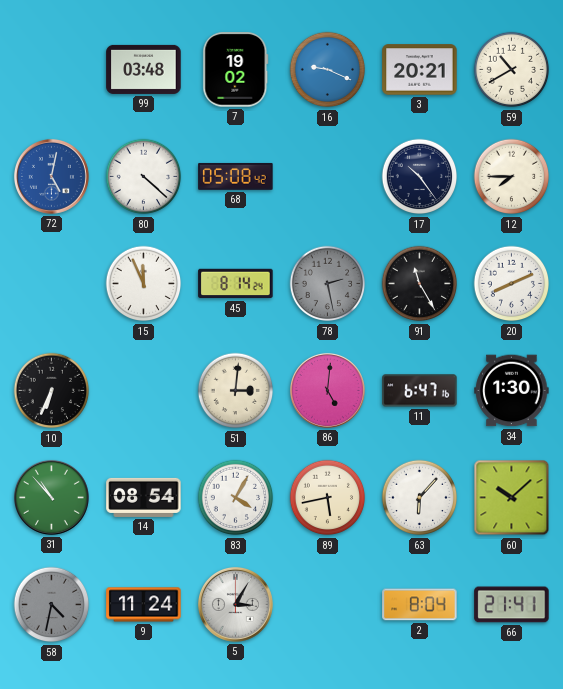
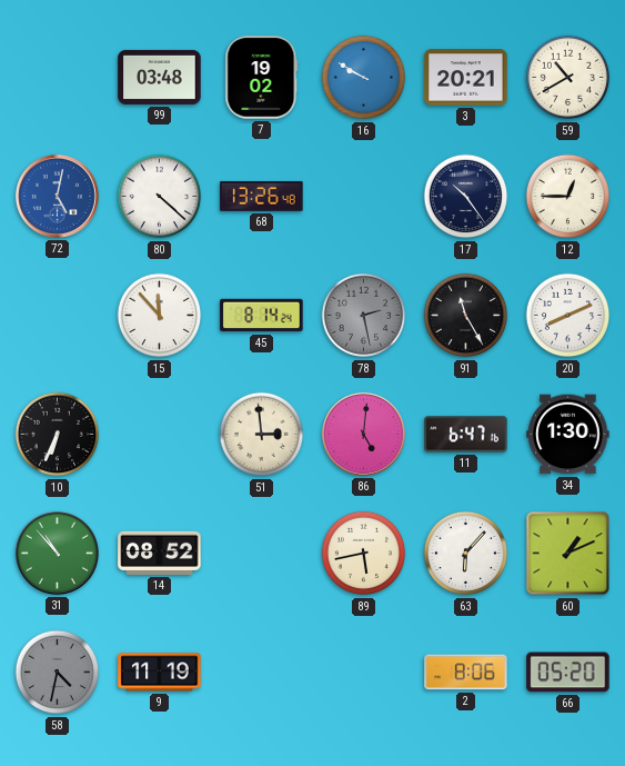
16: 9:19 -> 9:50 (364, 78)
68: 05:08 -> 13:26 (262, 196)
12: 7:45 -> 12:45 (568, 197)
15: 11:56 -> 11:53 (160, 316)
51: 3:01 -> 2:59 (262, 435)
14: 08:54 -> 08:52 (160, 553)
83: 4:05 -> none (236, 498)
60: 10:08 -> 1:11 (568, 554)
9: 11:24 -> 11:19 (160, 673)
5: 3:05 -> none (235, 604)
2: 8:04 -> 8:06 (466, 673)
66: 21:41 -> 05:20 (568, 673)
